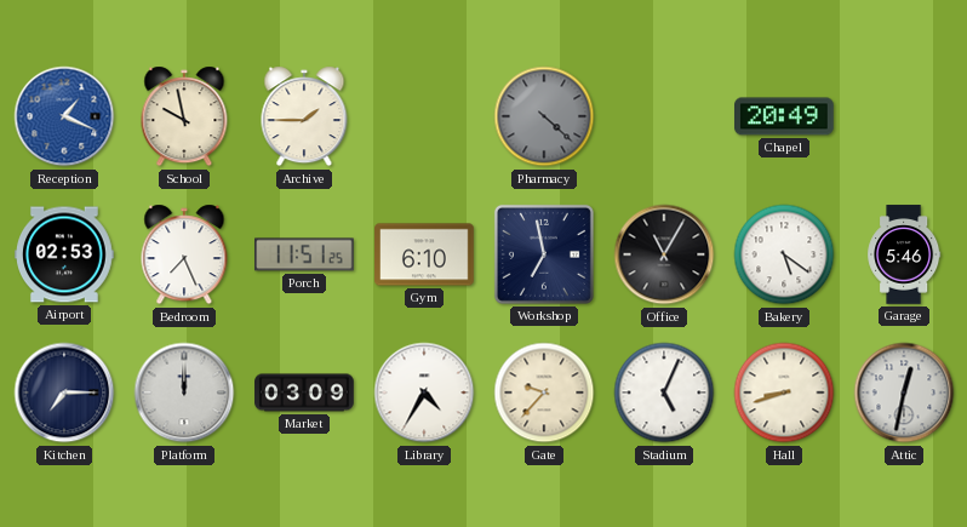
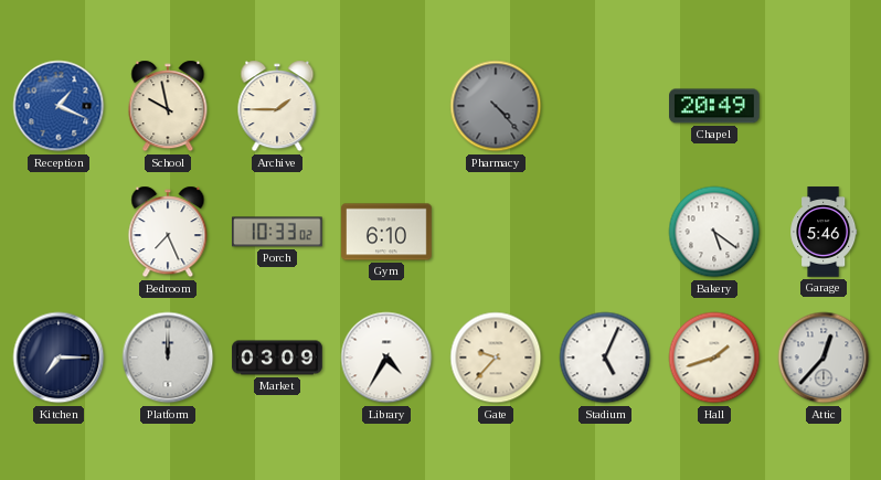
Pharmacy: 4:22 -> 4:23 (496, 106)
Airport: 02:53 -> none (64, 254)
Porch: 11:51 -> 10:33 (278, 232)
Workshop: 6:58 -> none (544, 254)
Office: 11:05 -> none (664, 254)
Hall: 8:42 -> 1:42 (714, 358)
Attic: 12:32 -> 12:37 (824, 358)
